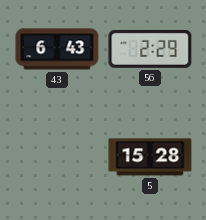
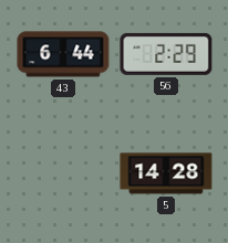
43: 6:43 -> 6:44 (63, 54)
5: 15:28 -> 14:28 (166, 173)
